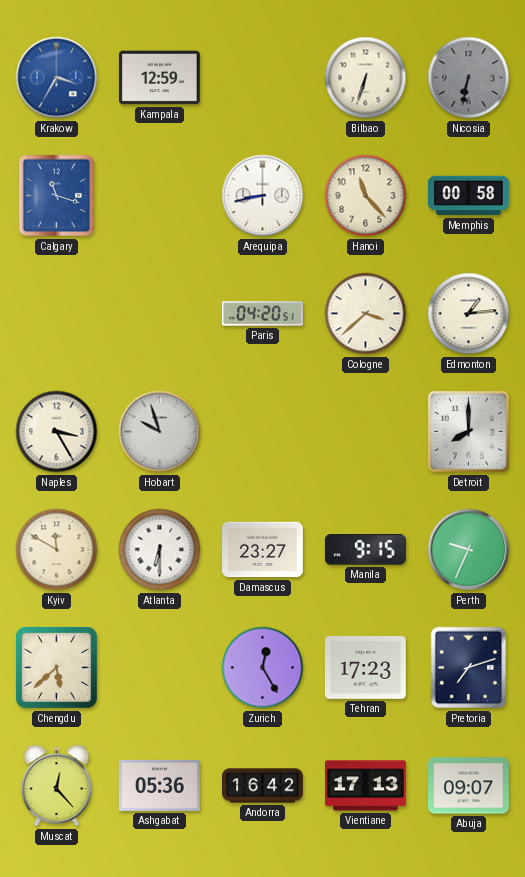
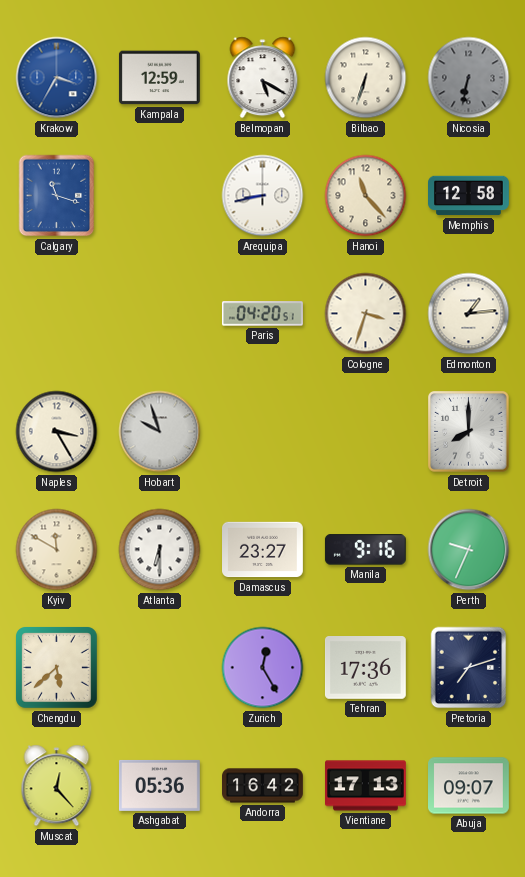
Belmopan: none -> 5:20 (263, 78)
Memphis: 00:58 -> 12:58 (469, 196)
Cologne: 3:38 -> 3:33 (366, 314)
Manila: 9:15 -> 9:16 (365, 550)
Tehran: 17:23 -> 17:36 (365, 668)
